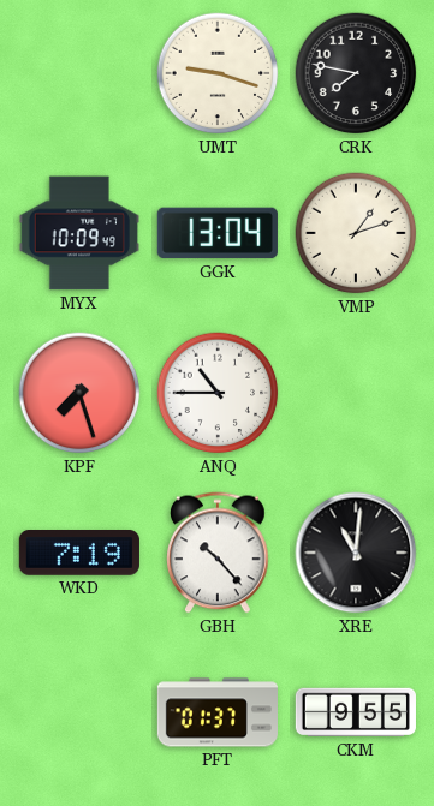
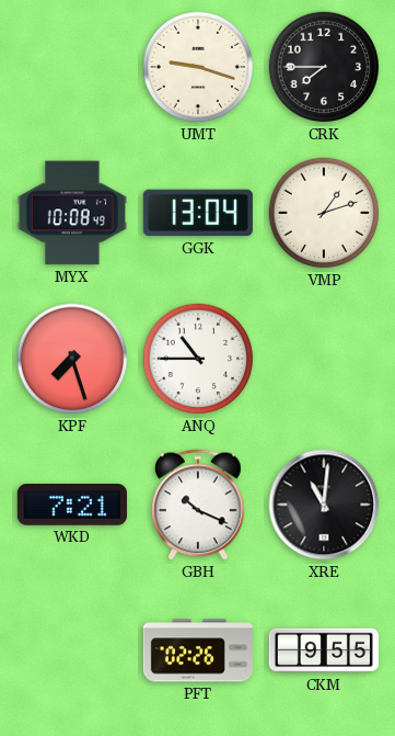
CRK: 7:47 -> 7:45 (324, 67)
MYX: 10:09 -> 10:08 (72, 213)
WKD: 7:19 -> 7:21 (72, 506)
GBH: 10:23 -> 10:19 (198, 505)
PFT: 01:37 -> 02:26 (198, 650)
